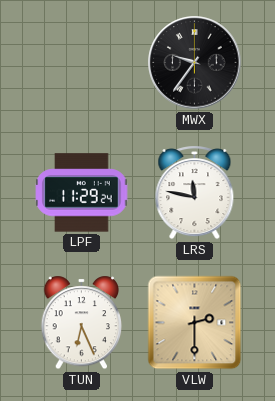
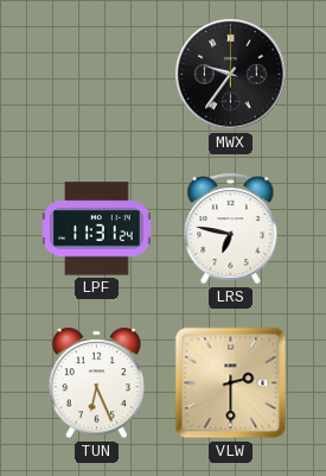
LPF: 11:29 -> 11:31 (97, 229)
LRS: 11:47 -> 6:47 (231, 229)
